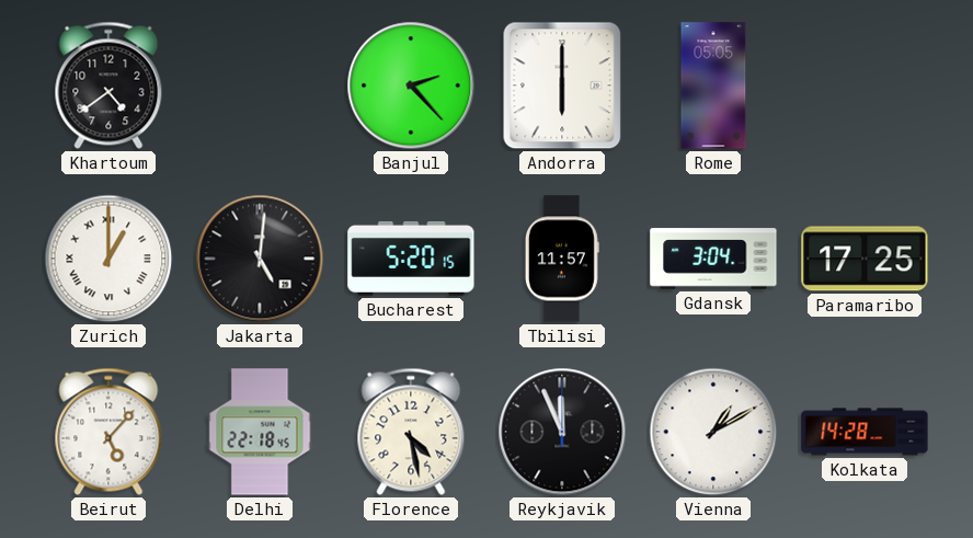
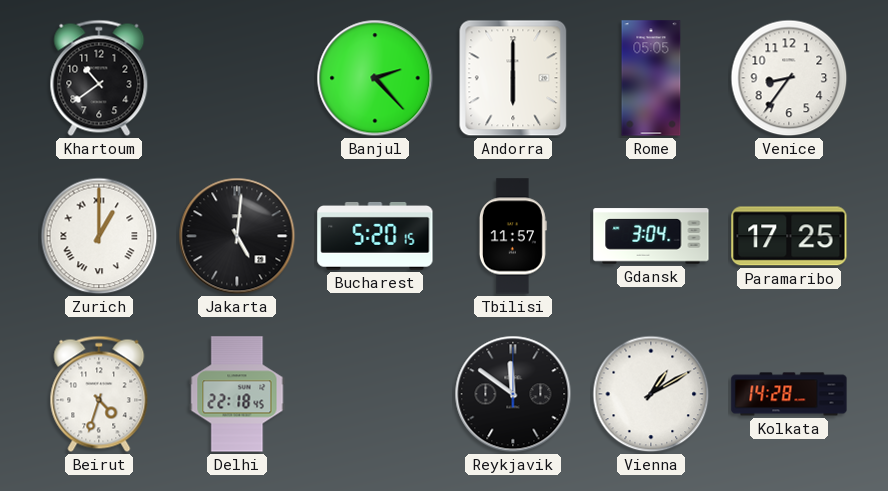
Khartoum: 4:39 -> 10:39 (99, 78)
Venice: none -> 8:36 (789, 78)
Beirut: 5:07 -> 4:33 (99, 394)
Florence: 4:28 -> none (411, 432)
Reykjavik: 11:56 -> 11:51 (513, 394)
